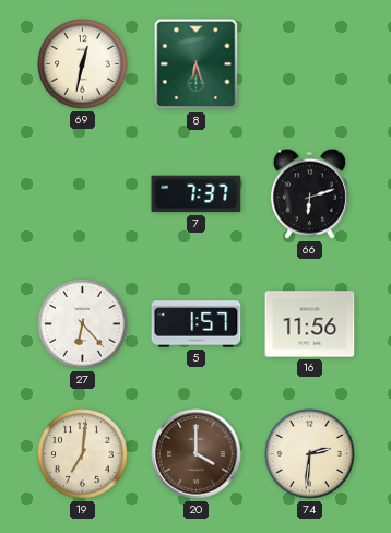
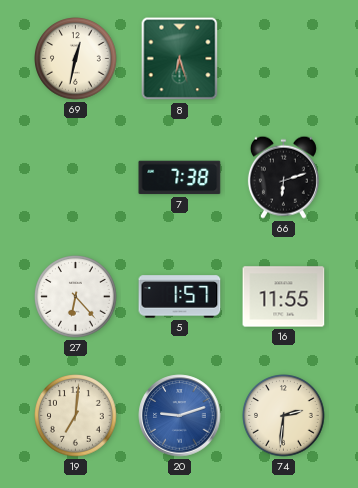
7: 7:37 -> 7:38 (180, 178)
16: 11:56 -> 11:55 (284, 297)
20: 4:00 -> 9:12 (180, 416)
20 dial: brown -> blue (180, 416)
